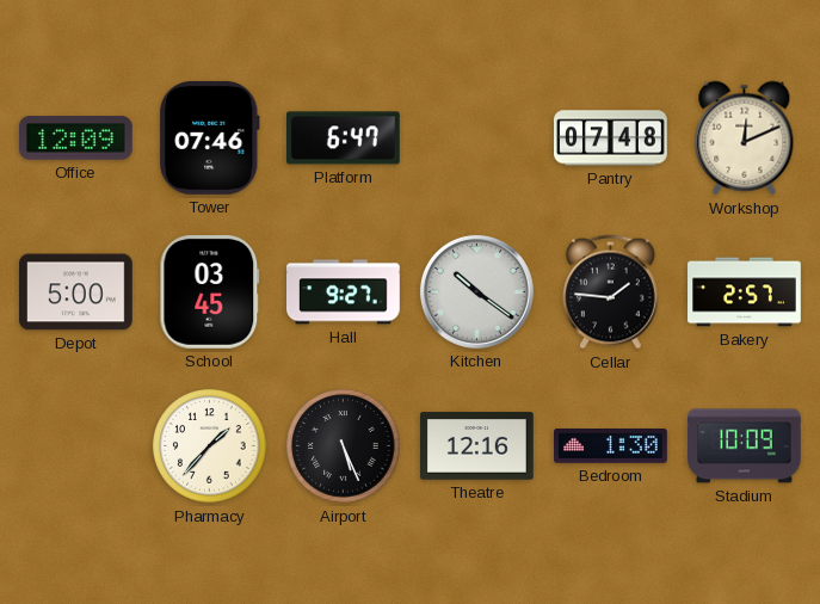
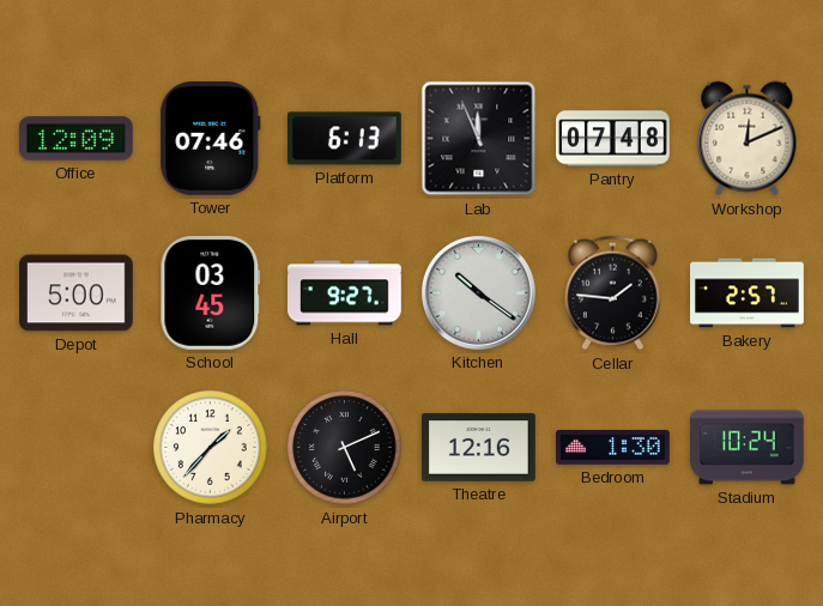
Platform: 6:47 -> 6:13 (345, 139)
Lab: none -> 11:56 (479, 139)
Airport: 5:26 -> 5:11 (345, 448)
Stadium: 10:09 -> 10:24 (748, 448)
